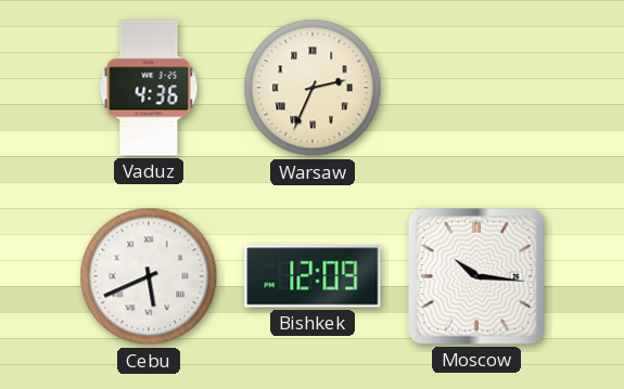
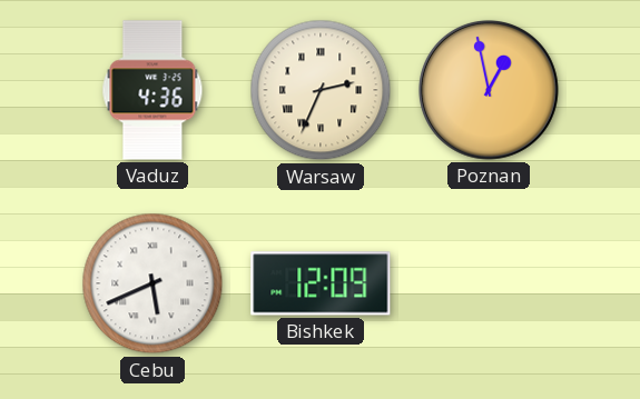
Poznan: none -> 12:58 (489, 90)
Moscow: 10:16 -> none (477, 277)
